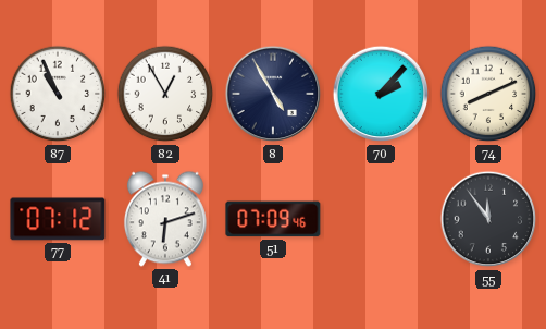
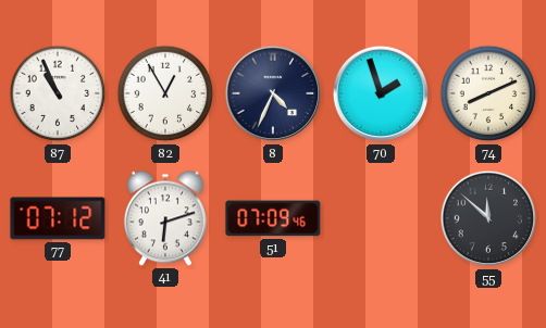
8: 4:55 -> 4:34 (273, 93)
70: 2:07 -> 1:57 (381, 93)
55: 11:54 -> 11:52 (488, 218)
